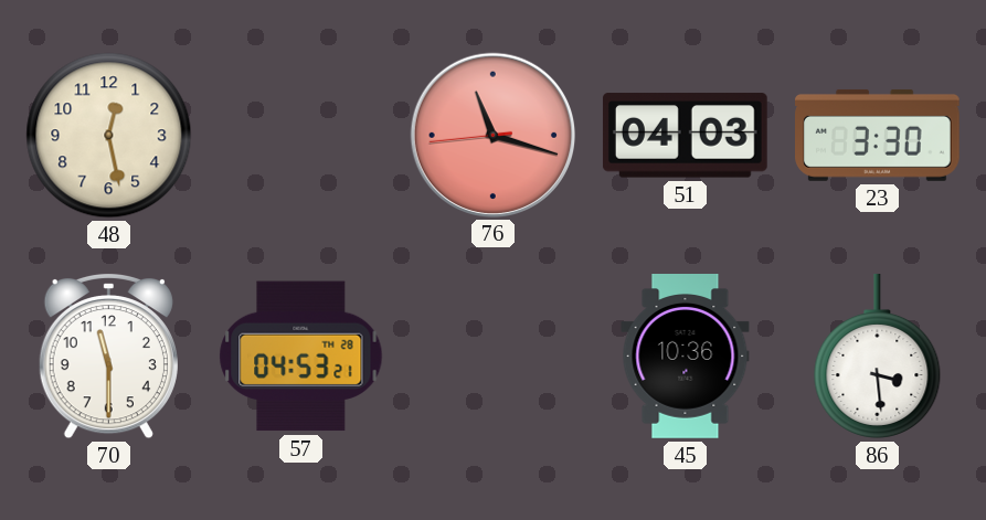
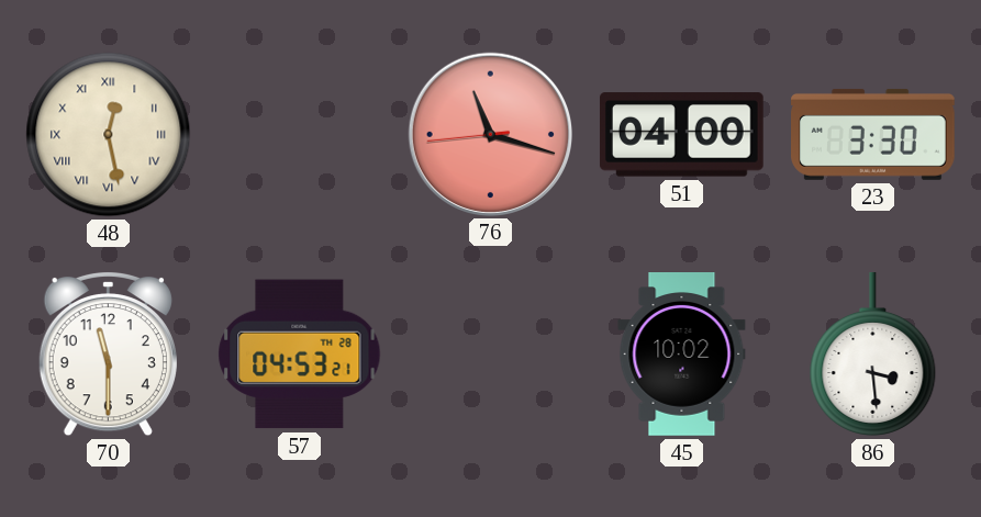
48 numerals: Arabic -> Roman (109, 135)
51: 04:03 -> 04:00 (681, 135)
45: 10:36 -> 10:02 (682, 355)
